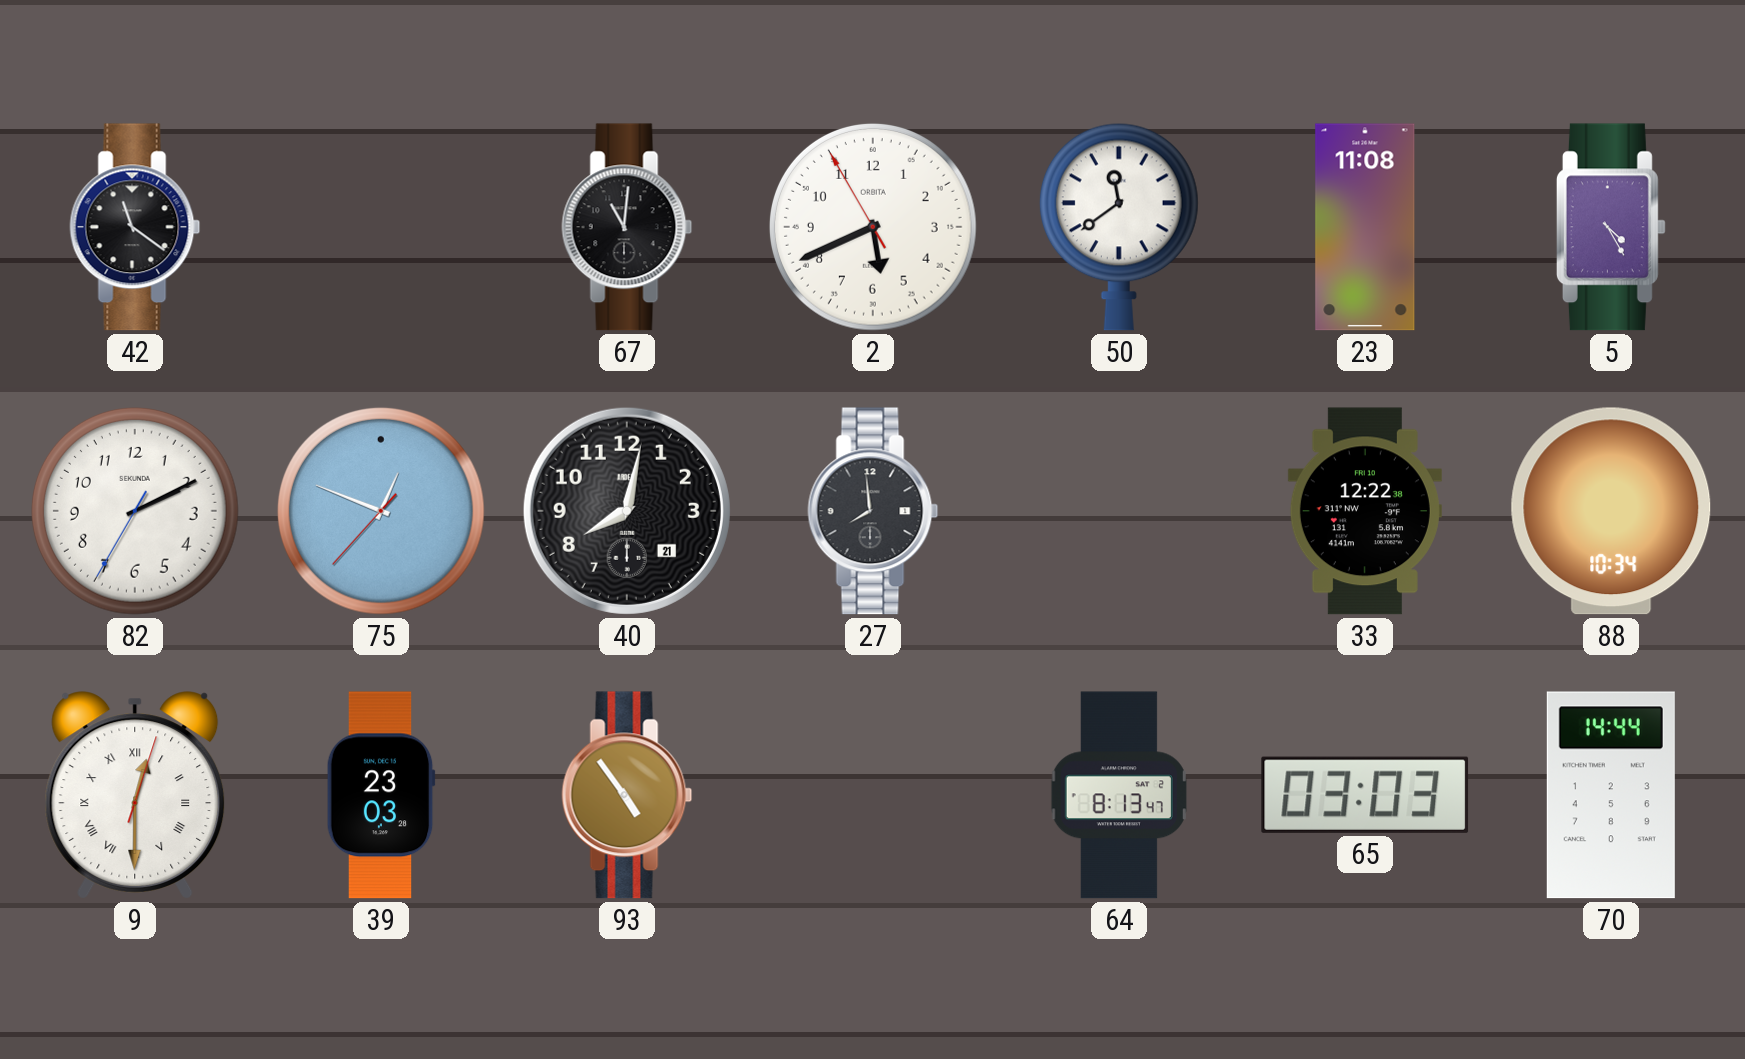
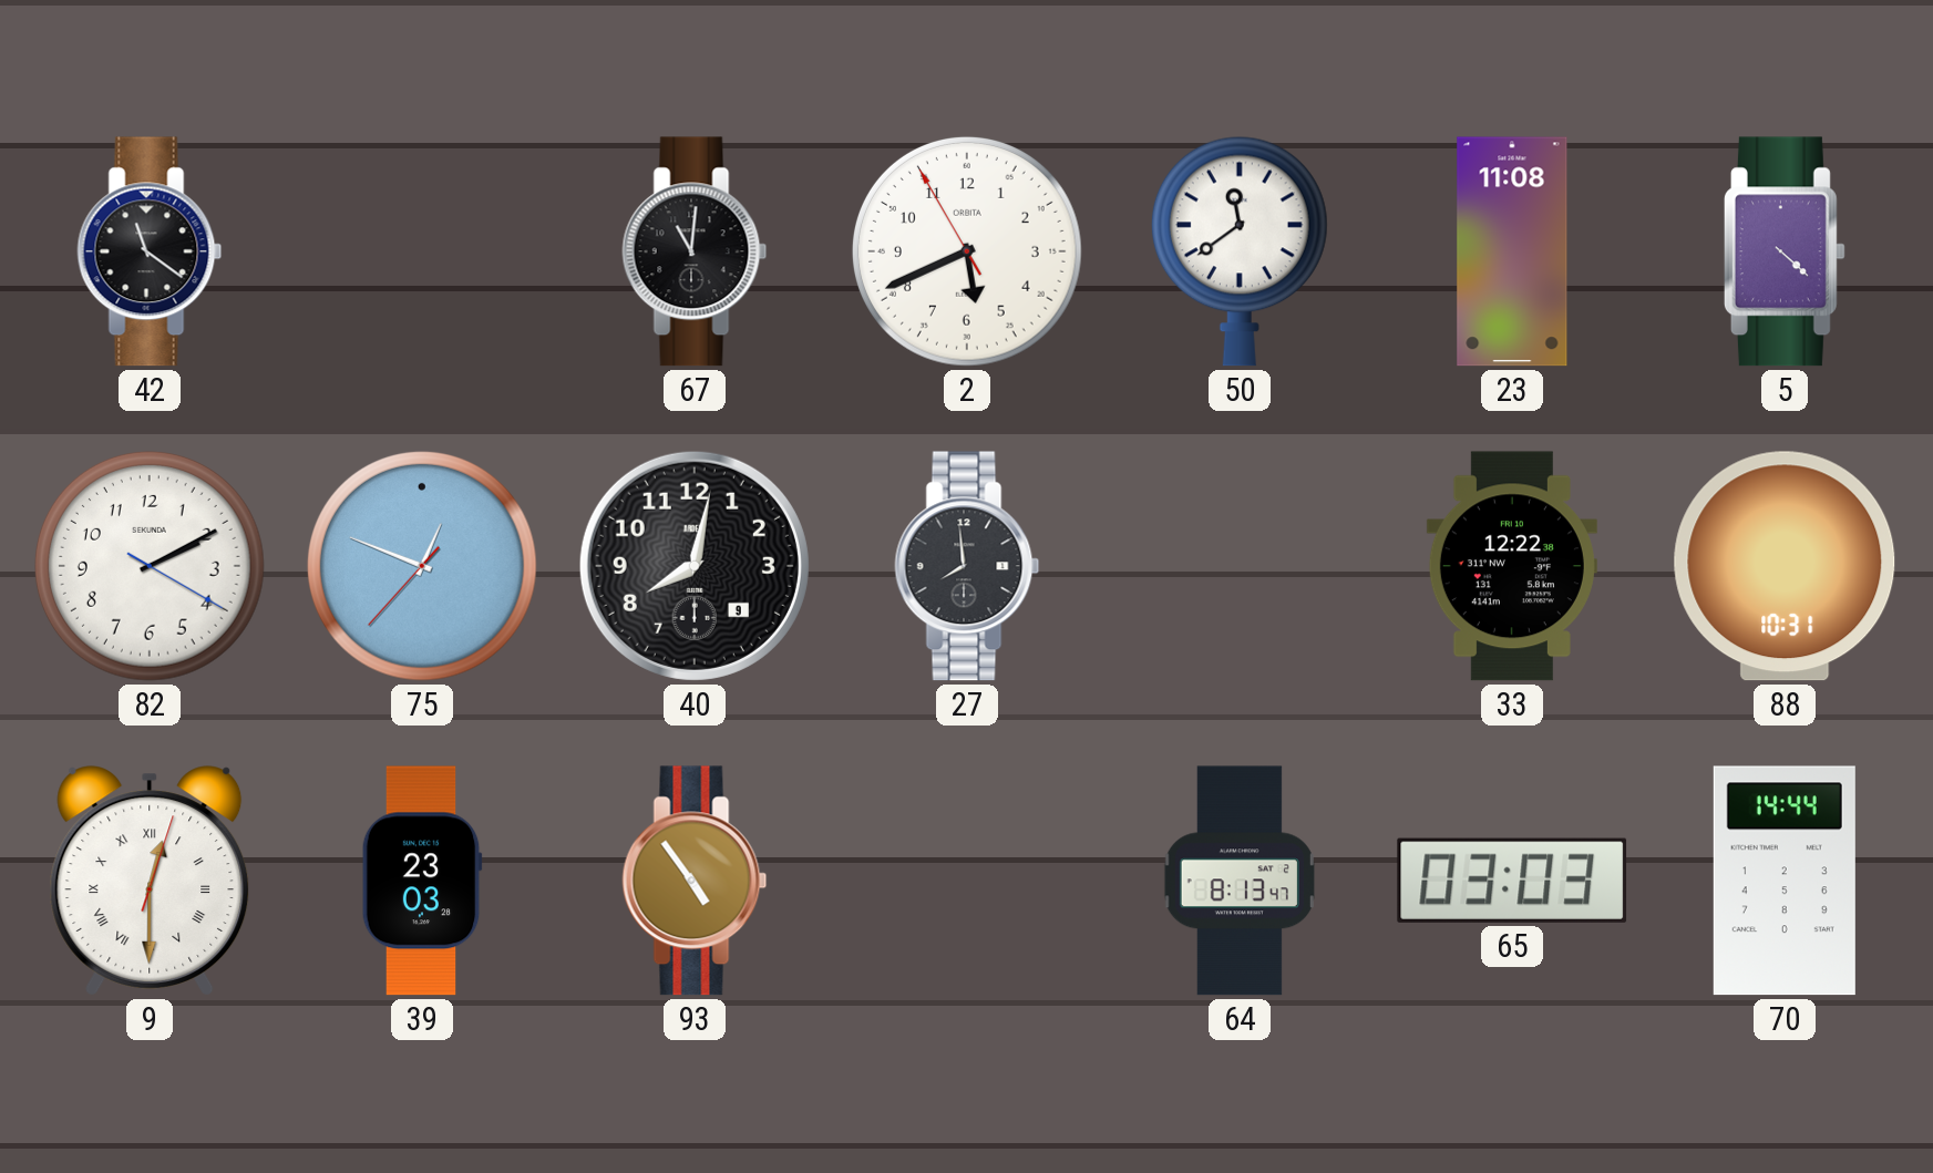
5: 4:25 -> 4:22 (1785, 251)
82: 2:10:35 -> 2:10:20 (150, 566)
40 date: 21 -> 9 (695, 566)
88: 10:34 -> 10:31 (1785, 566)
